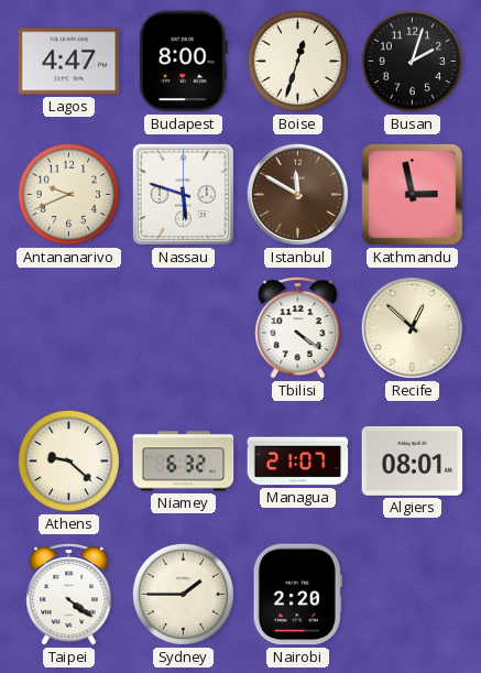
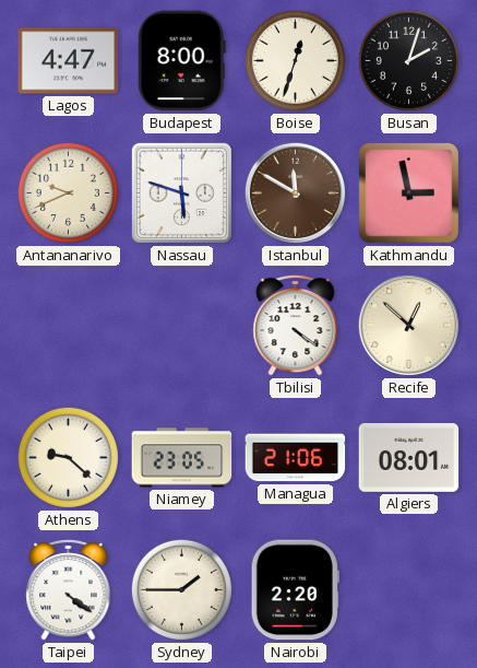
Niamey: 6:32 -> 23:05 (182, 458)
Managua: 21:07 -> 21:06 (296, 458)
